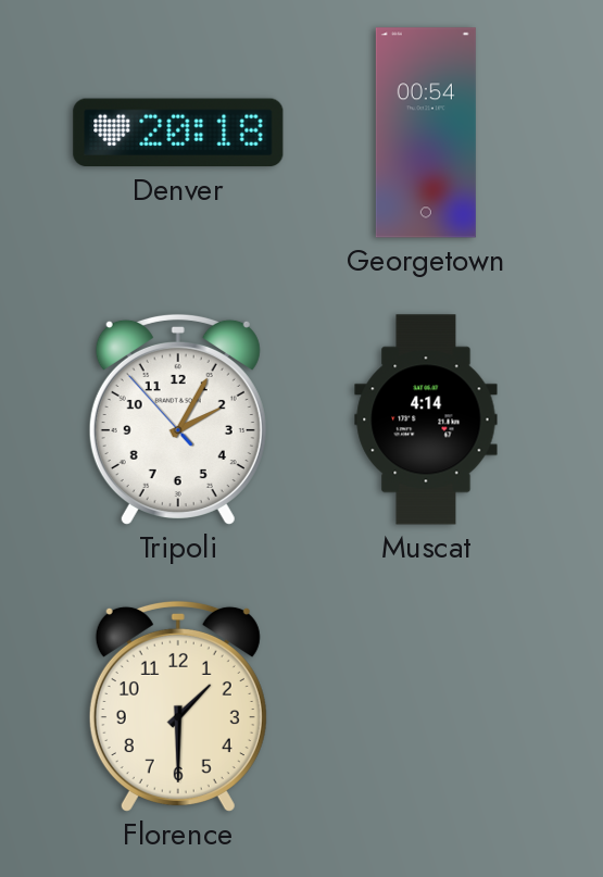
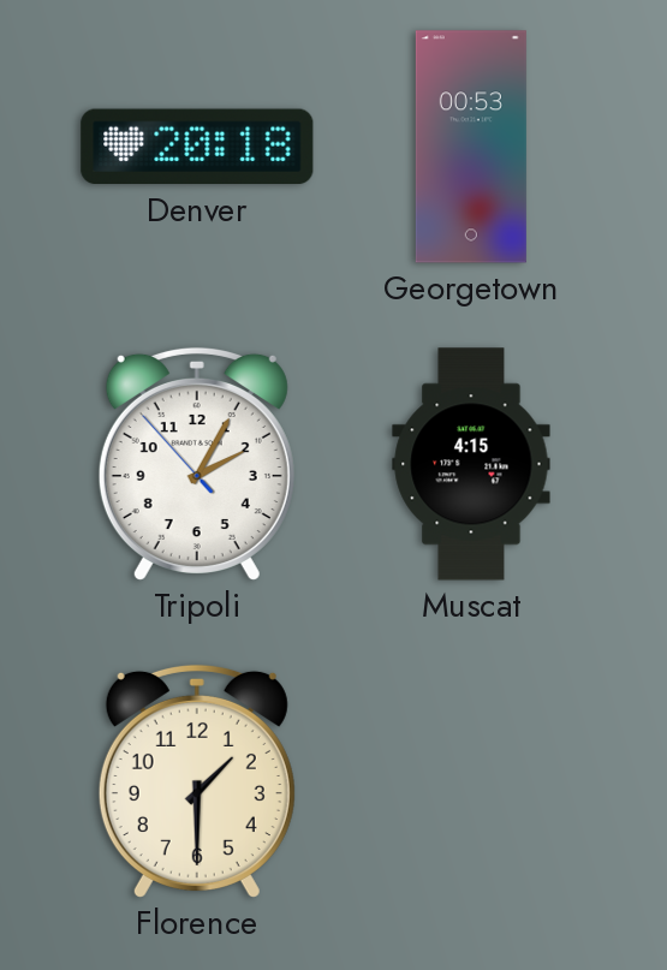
Georgetown: 00:54 -> 00:53 (471, 147)
Muscat: 4:14 -> 4:15 (471, 464)
